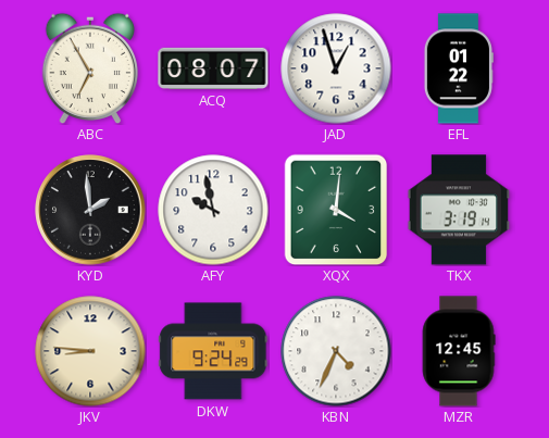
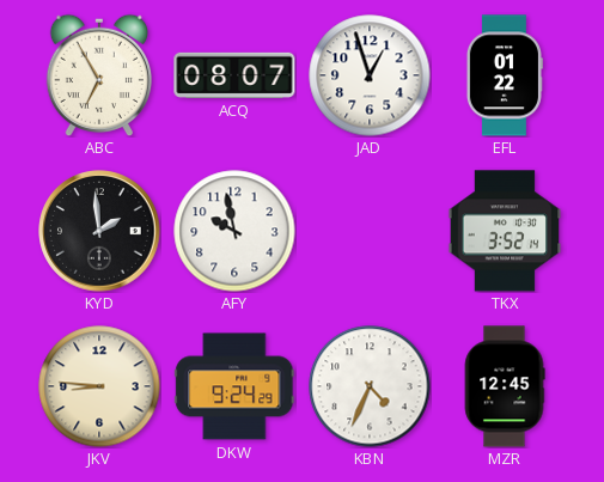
XQX: 4:01 -> none (336, 210)
TKX: 3:19 -> 3:52 (505, 231)
